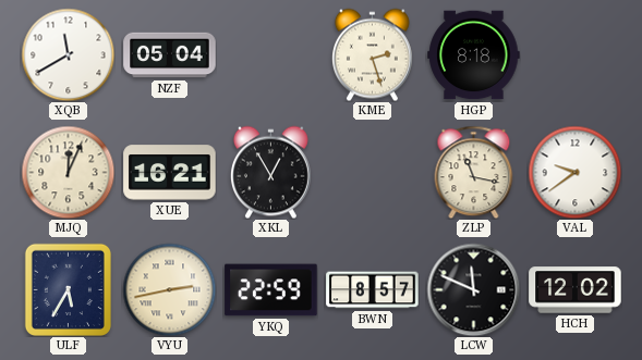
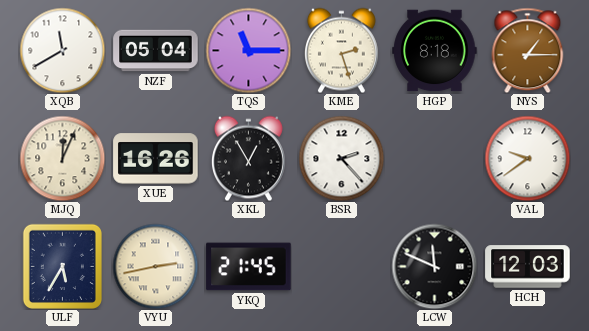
TQS: none -> 11:15 (248, 50)
NYS: none -> 1:15 (528, 50)
XUE: 16:21 -> 16:26 (156, 159)
BSR: none -> 2:23 (341, 158)
ZLP: 11:17 -> none (474, 172)
YKQ: 22:59 -> 21:45 (249, 267)
BWN: 8:57 -> none (373, 290)
HCH: 12:02 -> 12:03 (528, 267)
